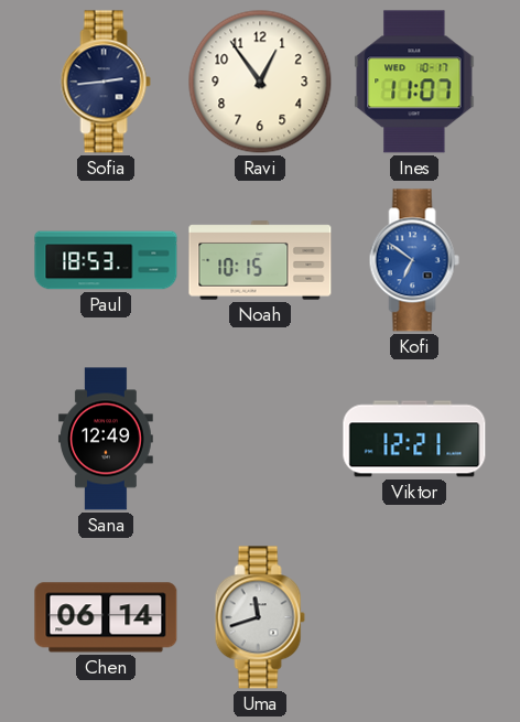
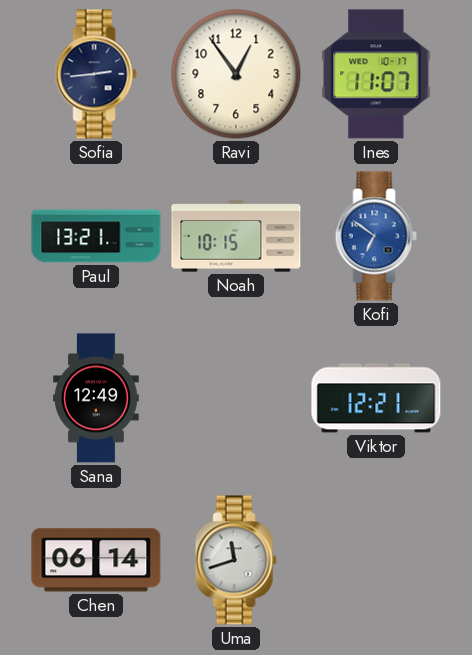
Paul: 18:53 -> 13:21 (96, 236)
